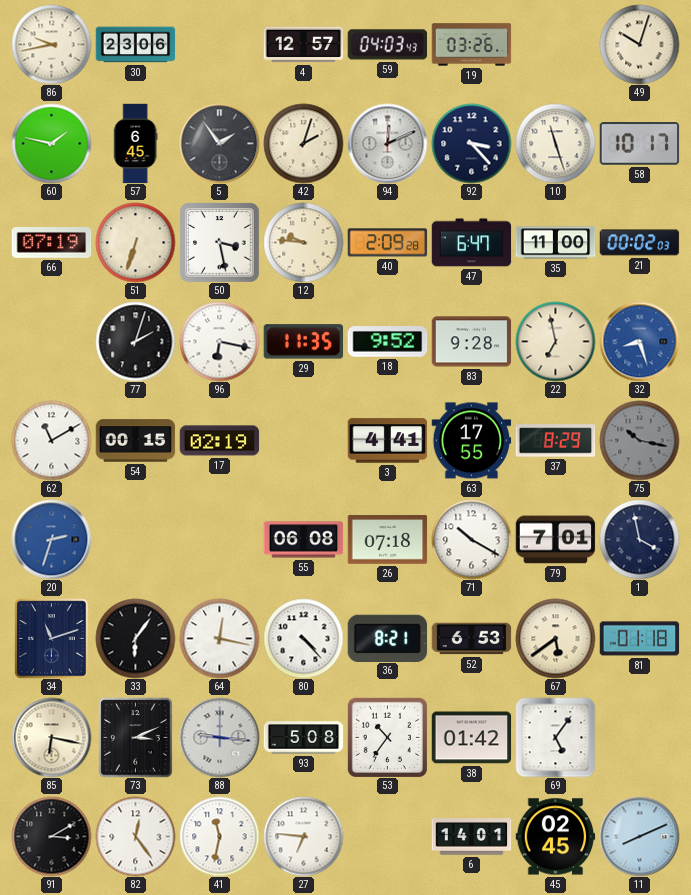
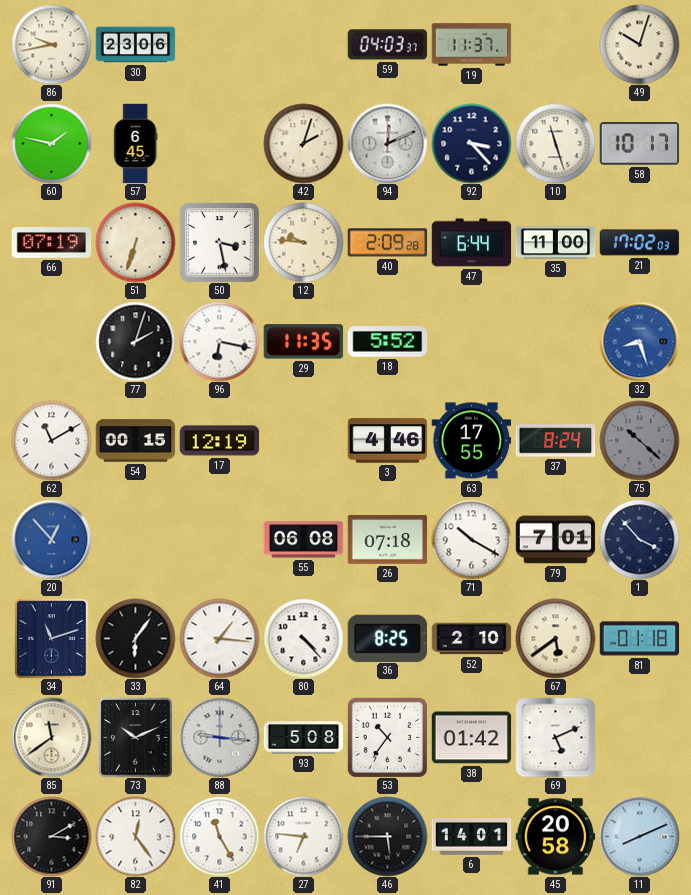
4: 12:57 -> none (303, 45)
59: 04:03:43 -> 04:03:37 (387, 45)
19: 03:26 -> 11:37 (471, 45)
5: 1:54 -> none (219, 143)
47: 6:47 -> 6:44 (471, 243)
21: 00:02 -> 17:02 (639, 243)
18: 9:52 -> 5:52 (387, 342)
83: 9:28 -> none (471, 342)
22: 6:58 -> none (555, 341)
17: 02:19 -> 12:19 (219, 441)
3: 4:41 -> 4:46 (387, 441)
37: 8:29 -> 8:24 (555, 441)
75: 10:17 -> 10:22 (639, 440)
20: 2:33 -> 12:53 (51, 539)
1: 3:58 -> 3:53 (639, 539)
64: 12:17 -> 1:16 (219, 638)
36: 8:21 -> 8:25 (387, 638)
52: 6:53 -> 2:10 (471, 639)
85: 6:17 -> 11:39 (51, 737)
73: 3:11 -> 10:11 (136, 737)
69: 5:06 -> 5:11 (555, 737)
41: 11:32 -> 11:25 (219, 836)
46: none -> 5:45 (387, 836)
45: 02:45 -> 20:58 (555, 837)
